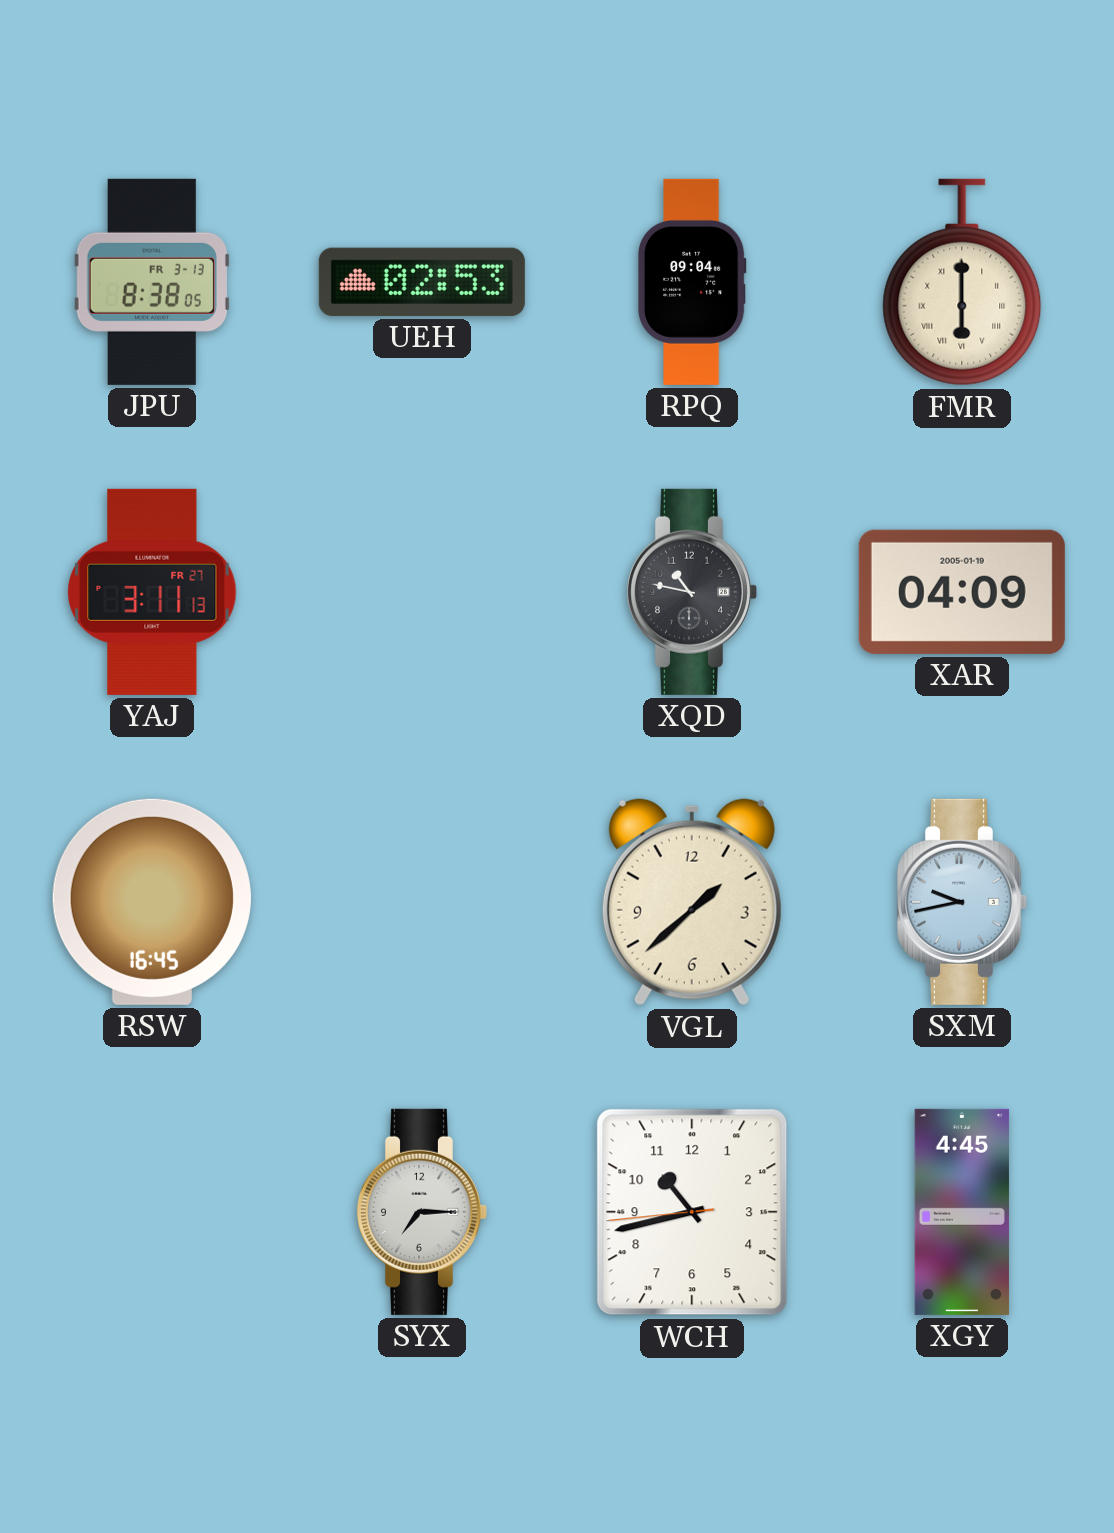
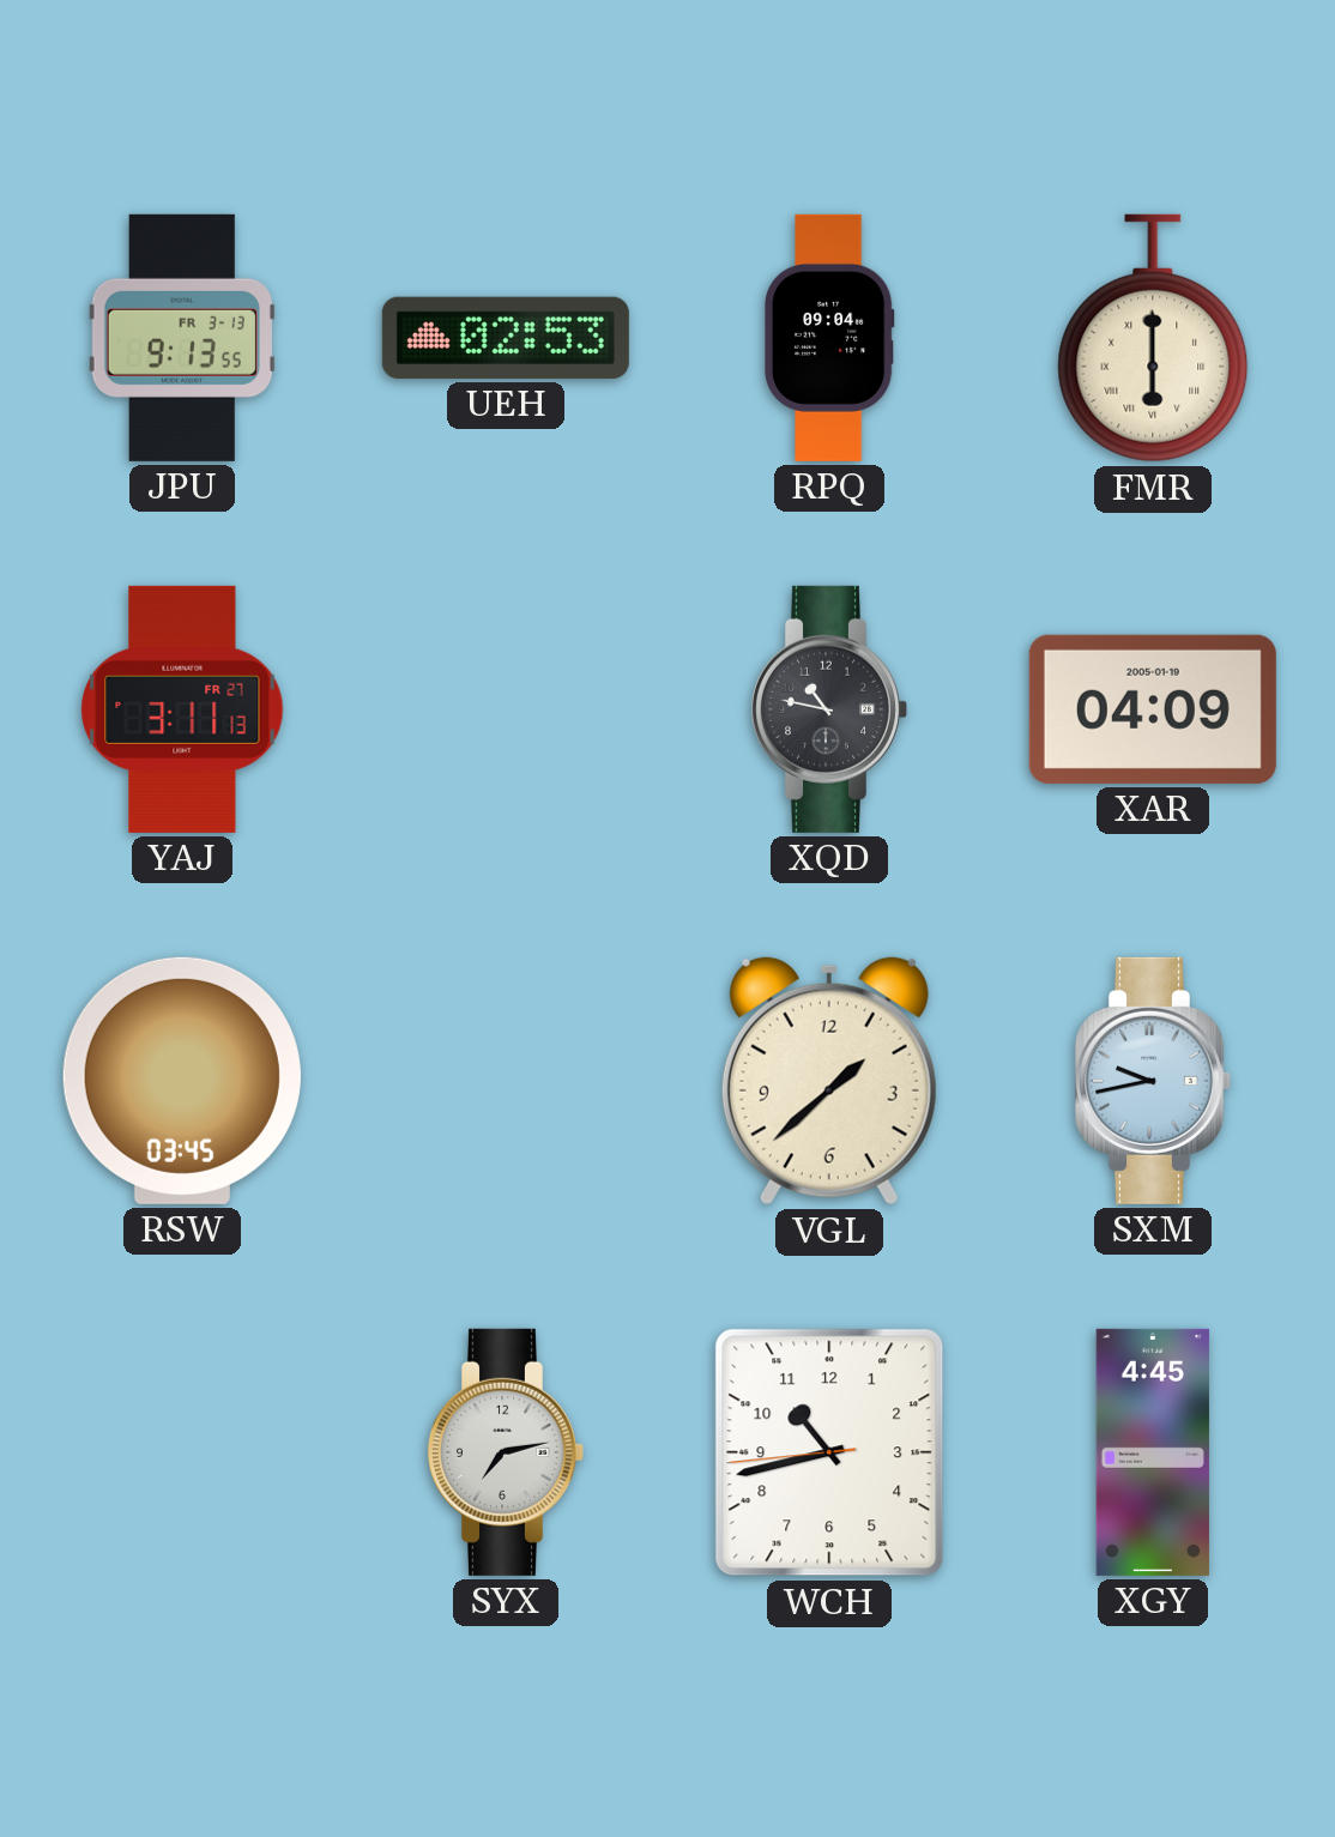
JPU: 8:38 -> 9:13 (182, 338)
RSW: 16:45 -> 03:45 (182, 1081)
SYX: 7:15 -> 7:13 (505, 1452)
